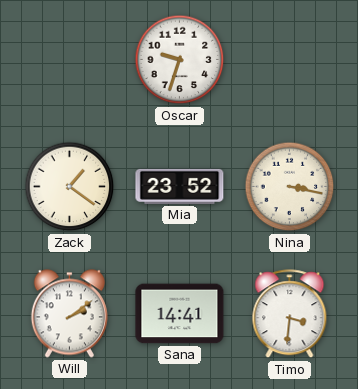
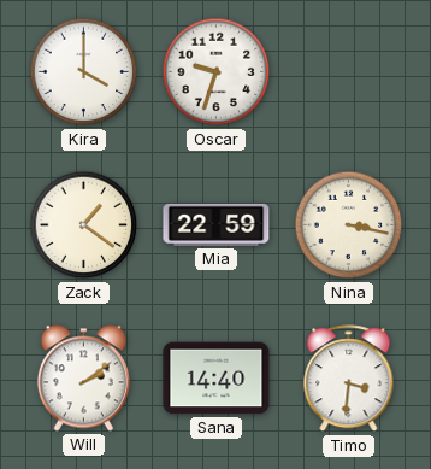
Kira: none -> 4:00 (84, 72)
Mia: 23:52 -> 22:59 (217, 224)
Sana: 14:41 -> 14:40 (217, 379)
